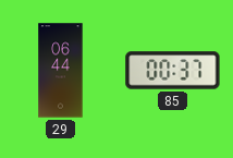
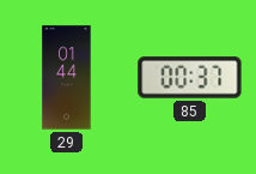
29: 06:44 -> 01:44 (67, 78)
